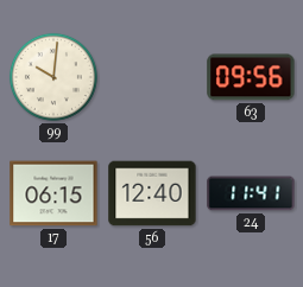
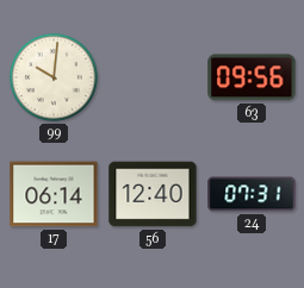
17: 06:15 -> 06:14 (54, 194)
24: 11:41 -> 07:31 (252, 194)
